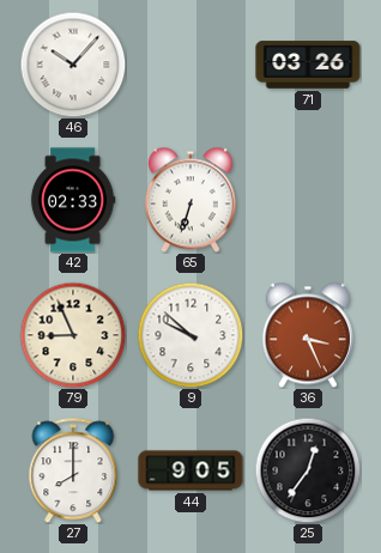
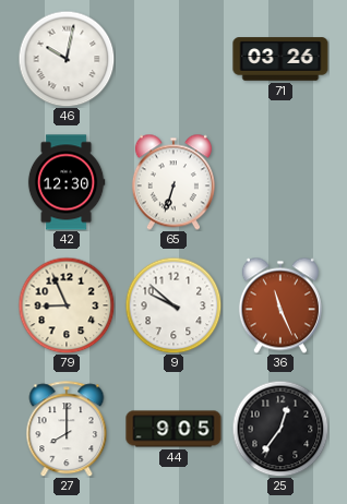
46: 10:07 -> 10:02 (67, 59)
42: 02:33 -> 12:30 (67, 182)
36: 3:26 -> 11:26 (280, 305)
